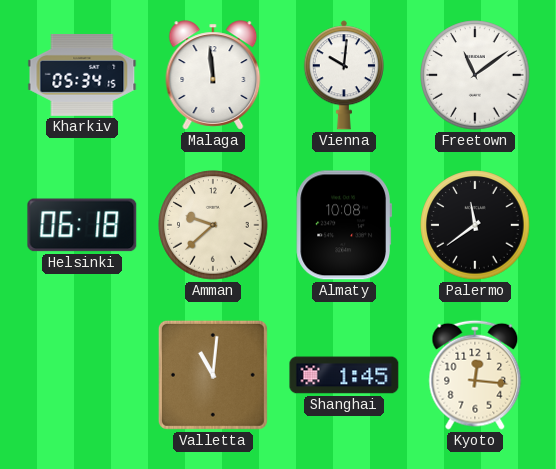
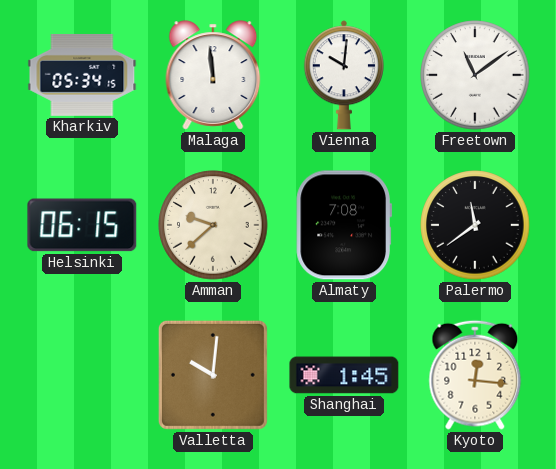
Helsinki: 06:18 -> 06:15 (82, 225)
Almaty: 10:08 -> 7:08 (343, 225)
Valletta: 11:01 -> 10:01 (213, 375)
